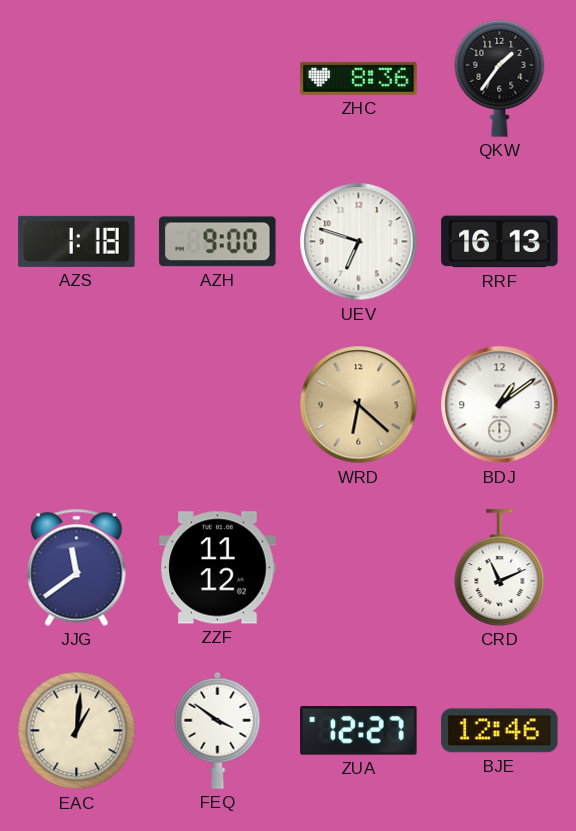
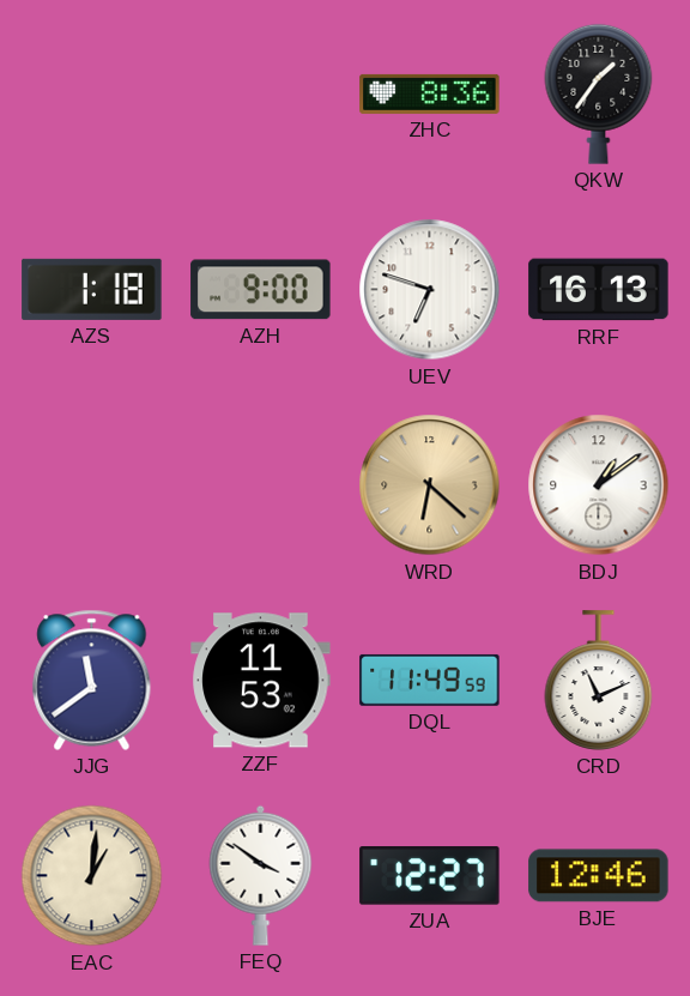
ZZF: 11:12 -> 11:53 (261, 681)
DQL: none -> 11:49 (430, 680)
